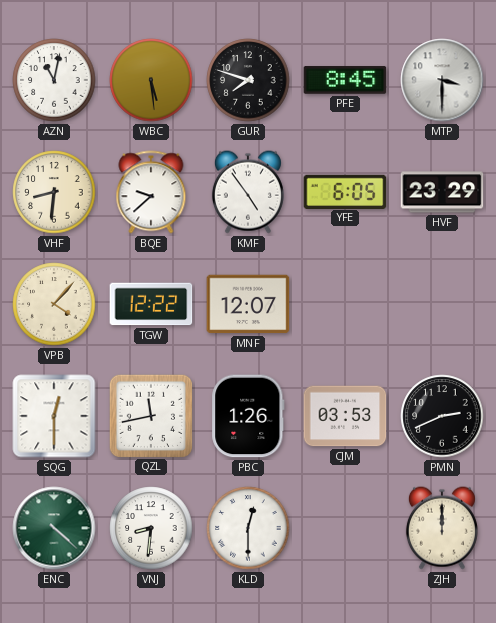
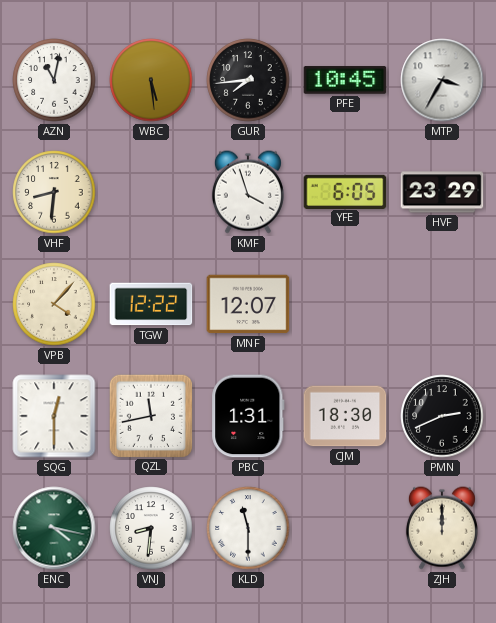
GUR: 7:48 -> 7:44 (248, 80)
PFE: 8:45 -> 10:45 (345, 80)
MTP: 3:30 -> 3:35 (442, 80)
BQE: 9:38 -> none (151, 192)
KMF: 4:54 -> 3:57 (248, 192)
PBC: 1:26 -> 1:31 (248, 416)
CJM: 03:53 -> 18:30 (345, 416)
ENC: 4:22 -> 4:17 (54, 528)
KLD: 12:30 -> 11:30 (248, 528)
